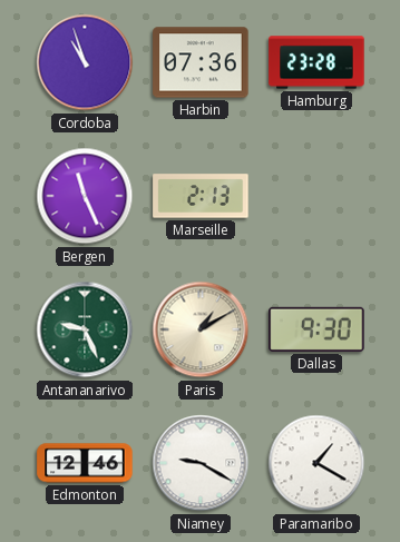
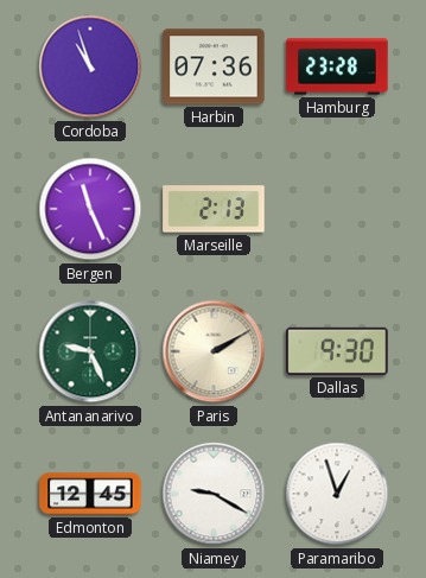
Paris: 1:10 -> 2:10 (214, 351)
Edmonton: 12:46 -> 12:45 (90, 494)
Paramaribo: 1:20 -> 12:57 (337, 494)
